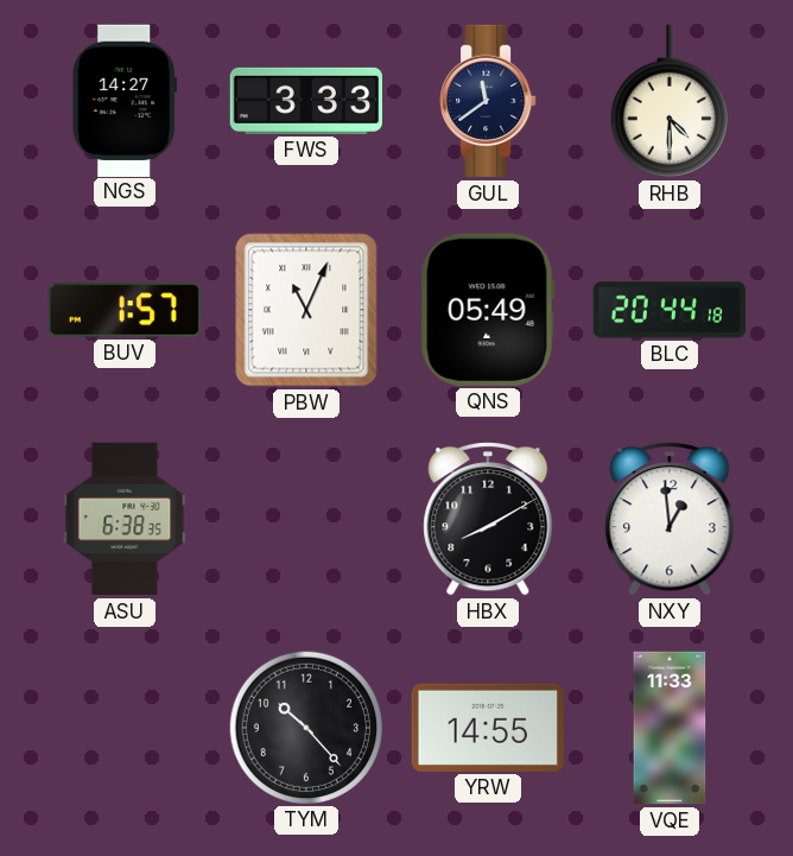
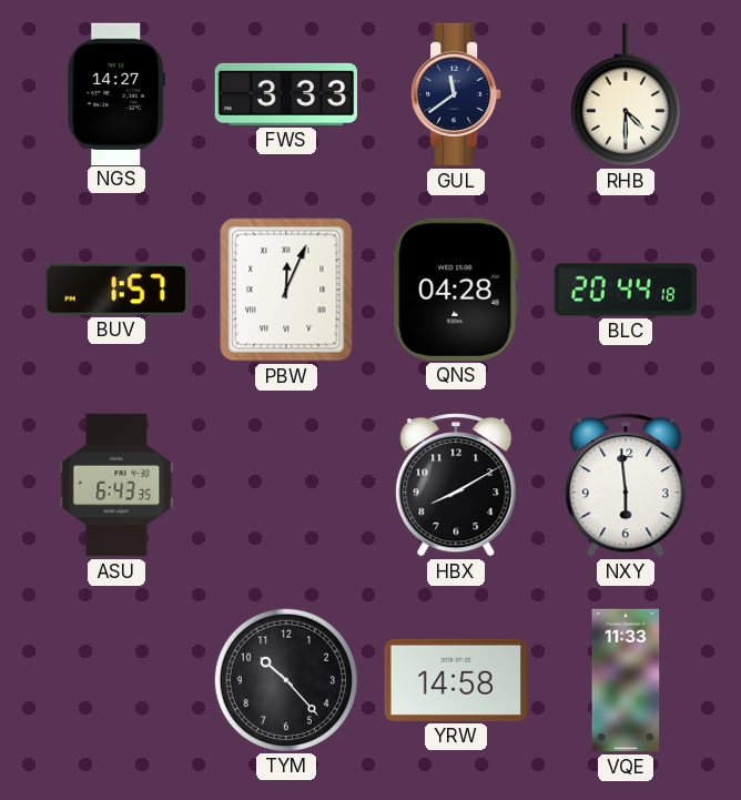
PBW: 11:04 -> 12:04 (286, 290)
QNS: 05:49 -> 04:28 (456, 290)
ASU: 6:38 -> 6:43 (116, 485)
NXY: 12:59 -> 5:59 (626, 486)
YRW: 14:55 -> 14:58 (455, 680)
